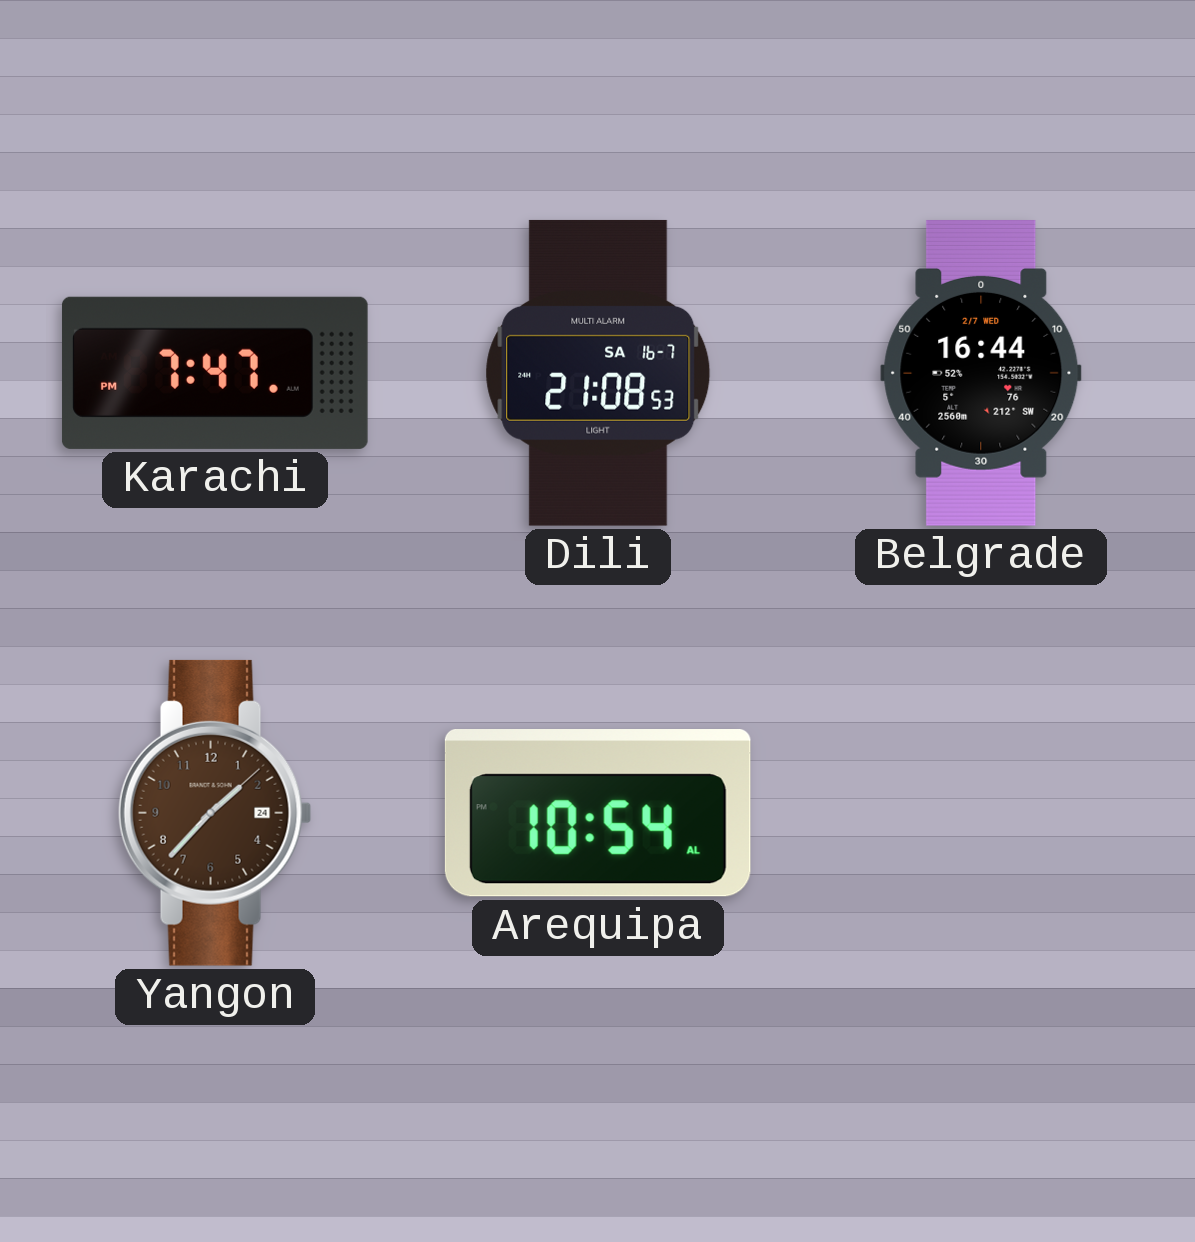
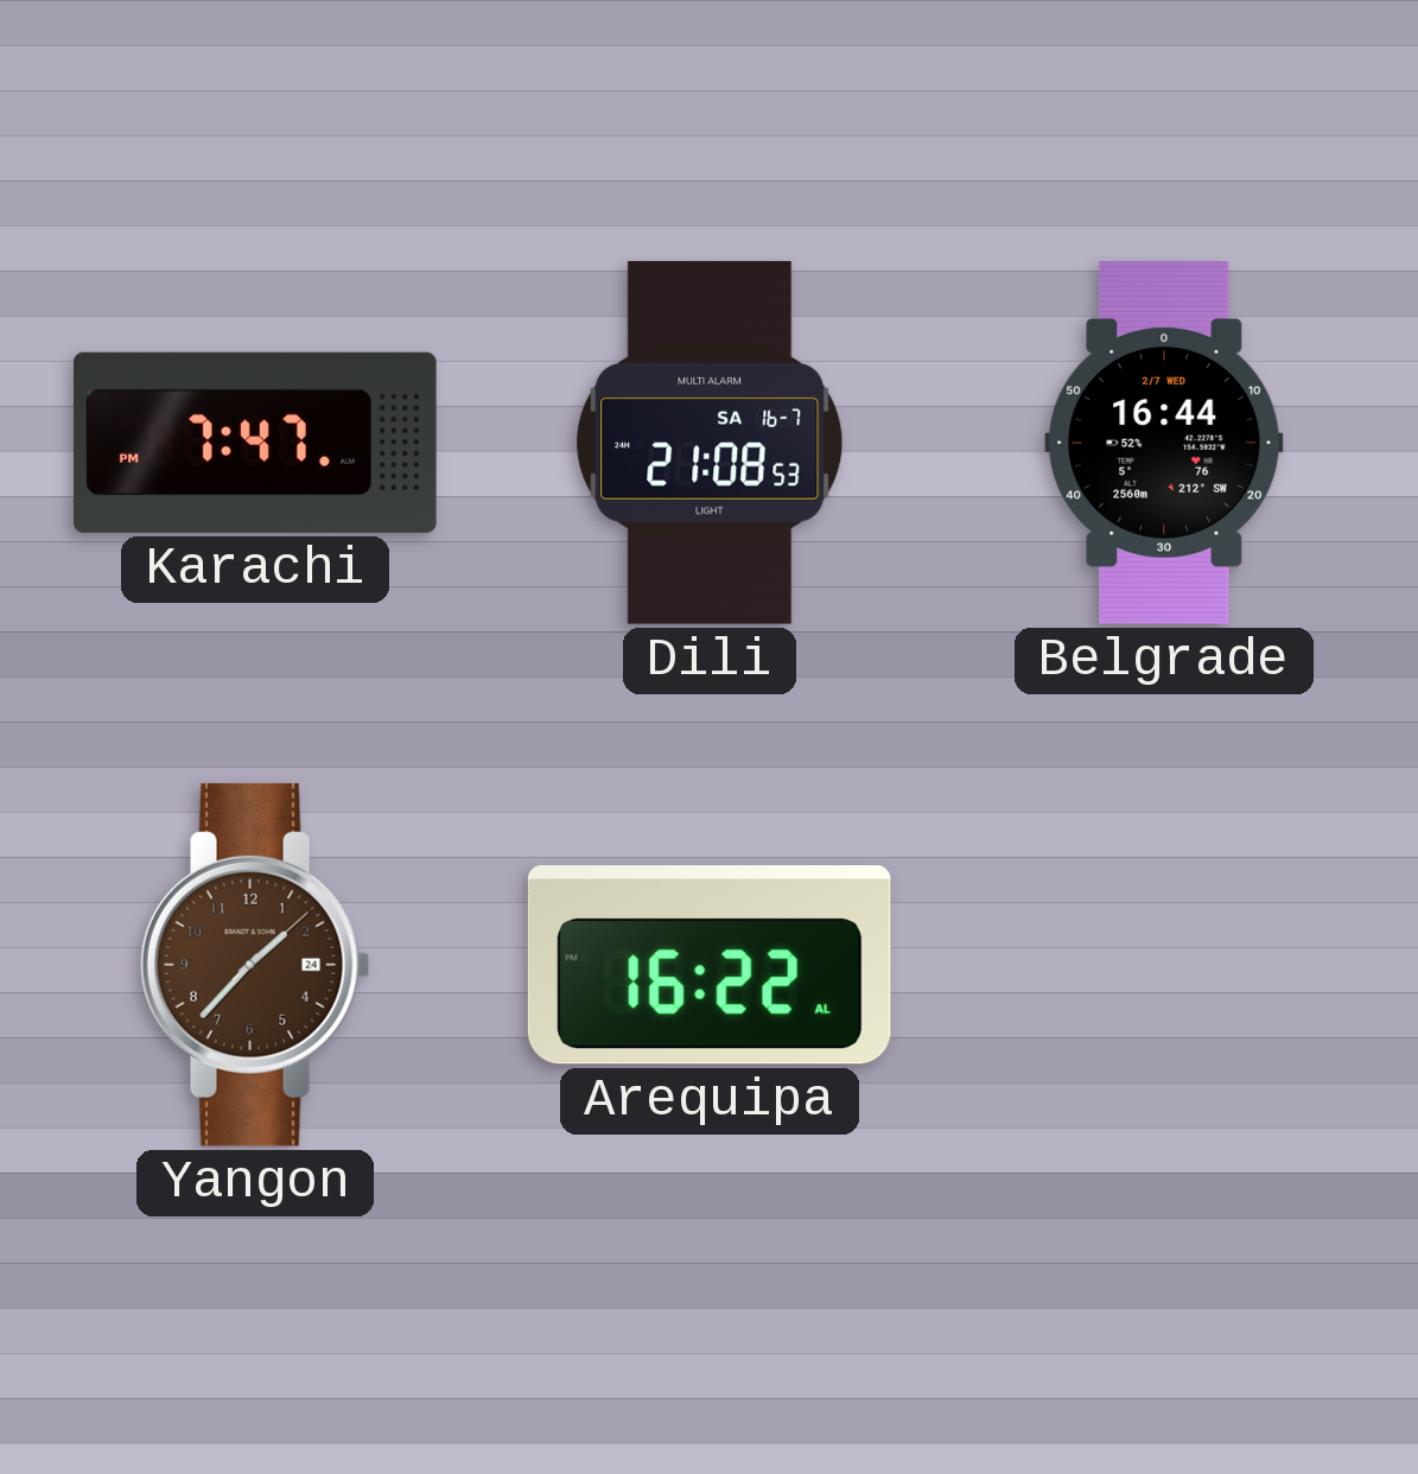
Arequipa: 10:54 -> 16:22 (710, 966)
